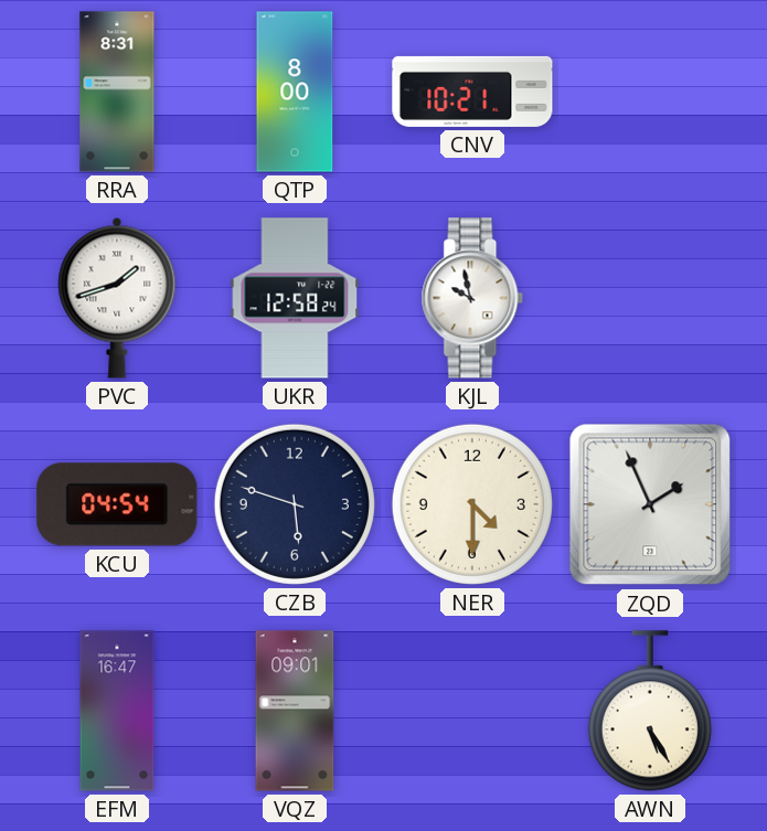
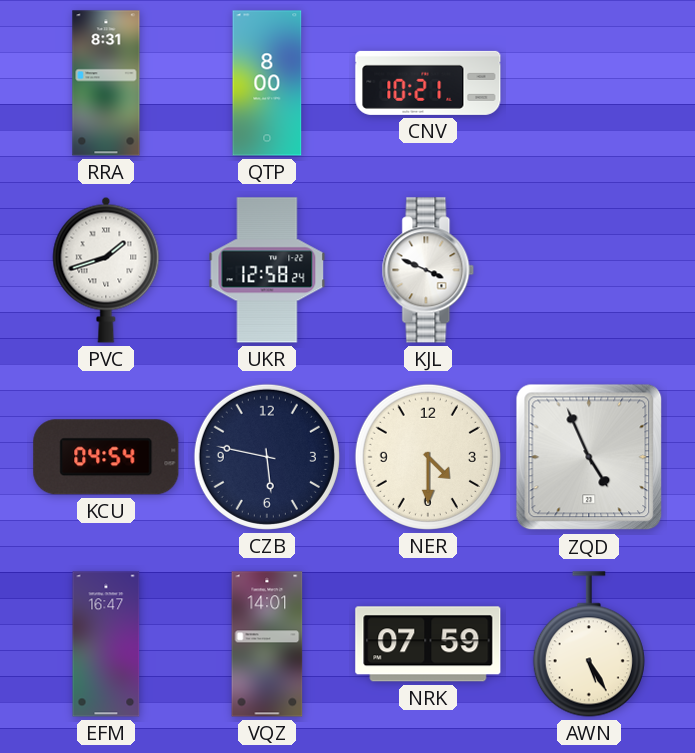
KJL: 9:58 -> 3:49 (428, 270)
CZB: 5:48 -> 5:47 (267, 457)
ZQD: 1:56 -> 4:56 (589, 457)
VQZ: 09:01 -> 14:01 (267, 644)
NRK: none -> 07:59 (428, 644)
